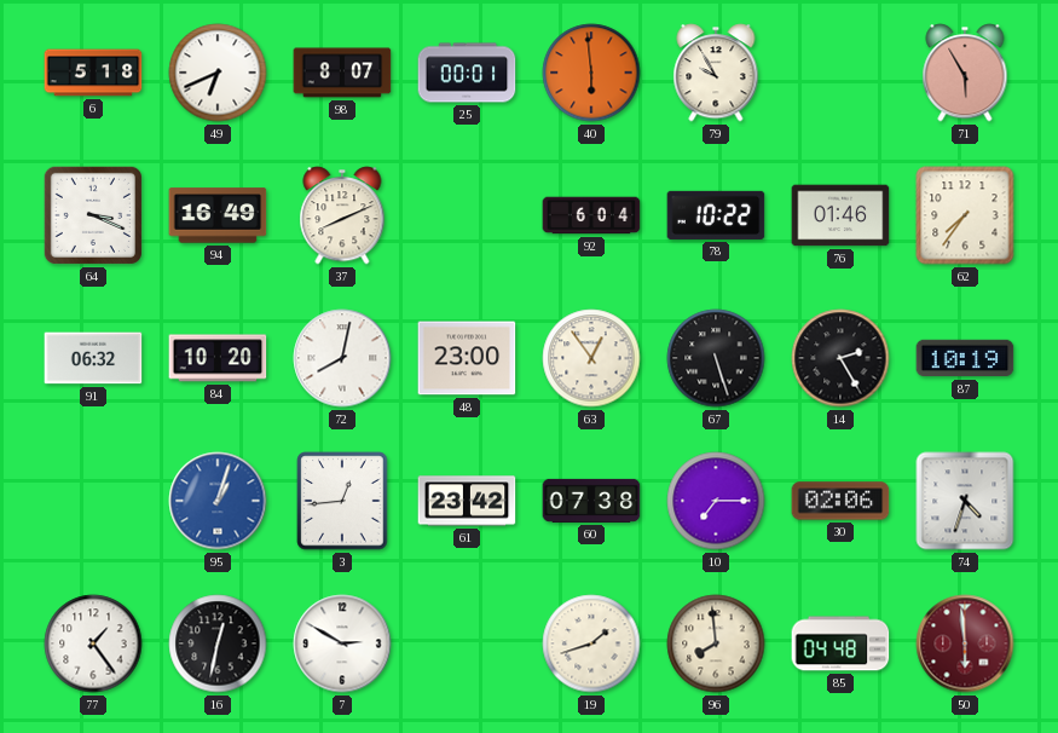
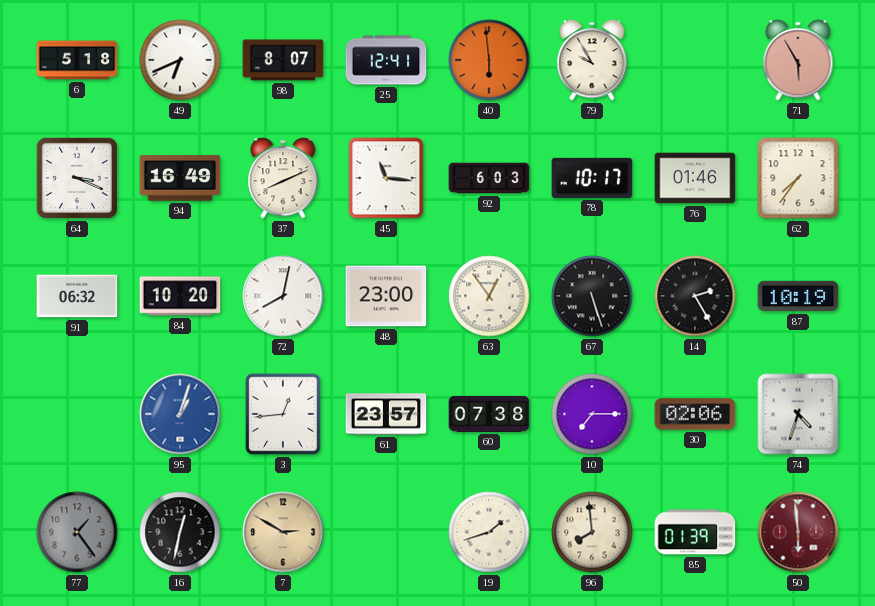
25: 00:01 -> 12:41 (386, 60)
45: none -> 11:16 (386, 178)
92: 6:04 -> 6:03 (489, 178)
78: 10:22 -> 10:17 (592, 178)
61: 23:42 -> 23:57 (386, 414)
77 dial: white -> grey (77, 532)
7 dial: white -> champagne (283, 532)
85: 04:48 -> 01:39 (695, 532)
